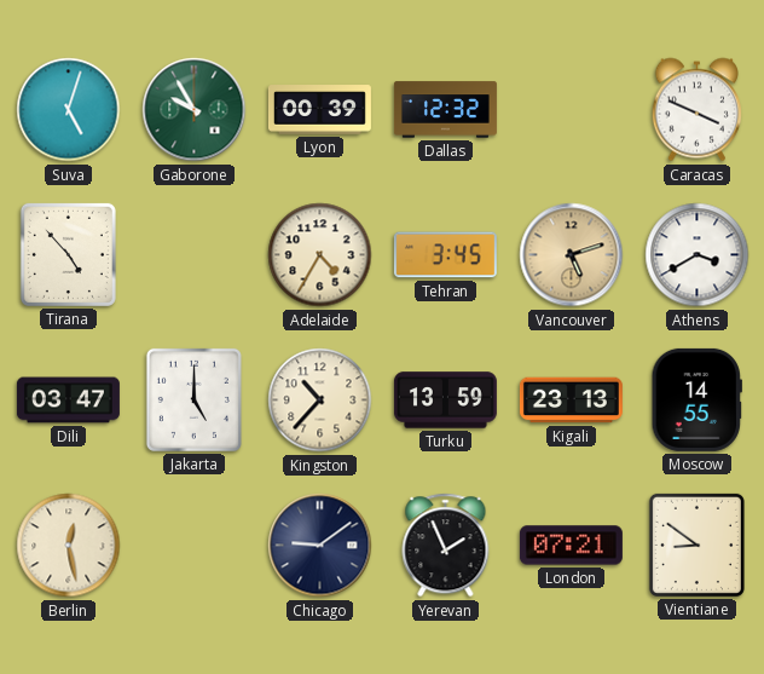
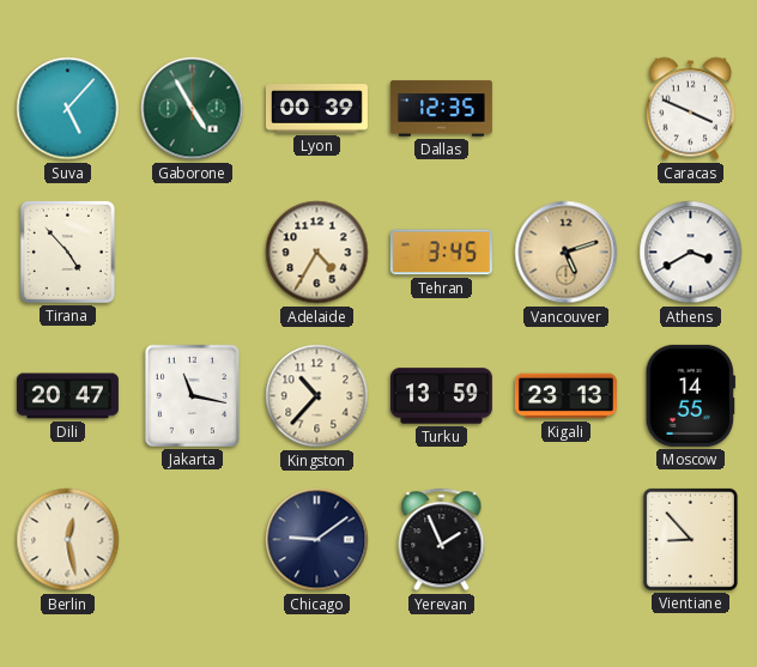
Suva: 5:03 -> 5:07 (68, 109)
Gaborone: 9:55 -> 4:55 (193, 109)
Dallas: 12:32 -> 12:35 (441, 109)
Dili: 03:47 -> 20:47 (67, 396)
Jakarta: 5:00 -> 11:17 (192, 395)
London: 07:21 -> none (571, 546)
Vientiane: 8:51 -> 8:53 (690, 539)
